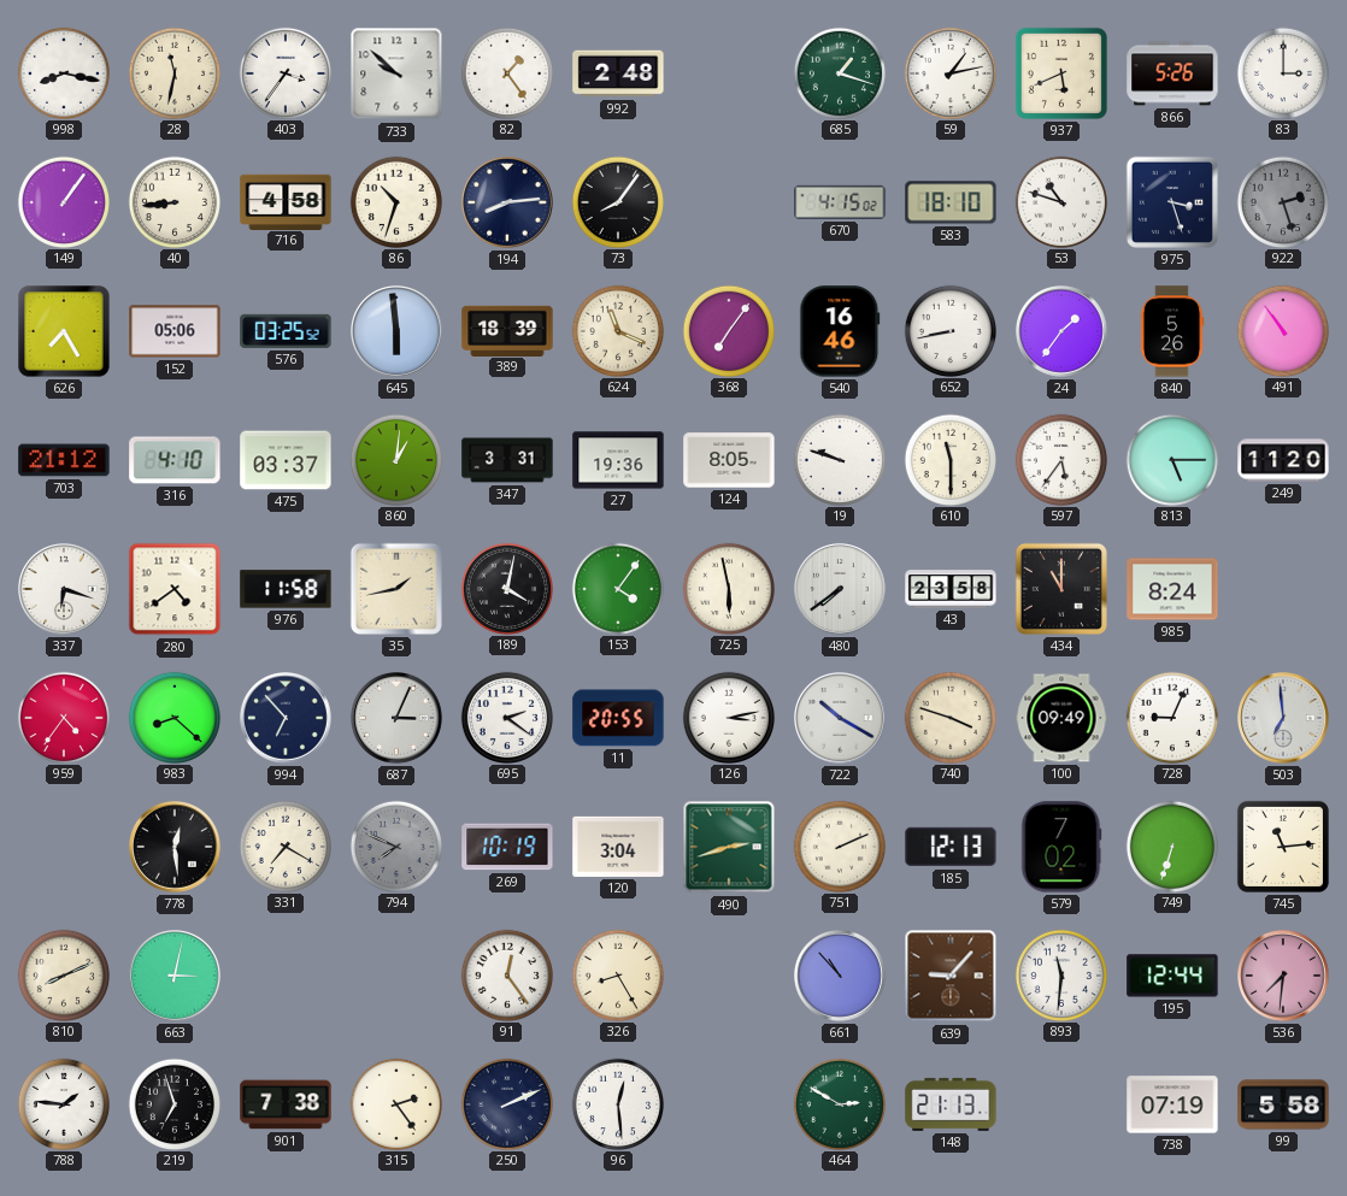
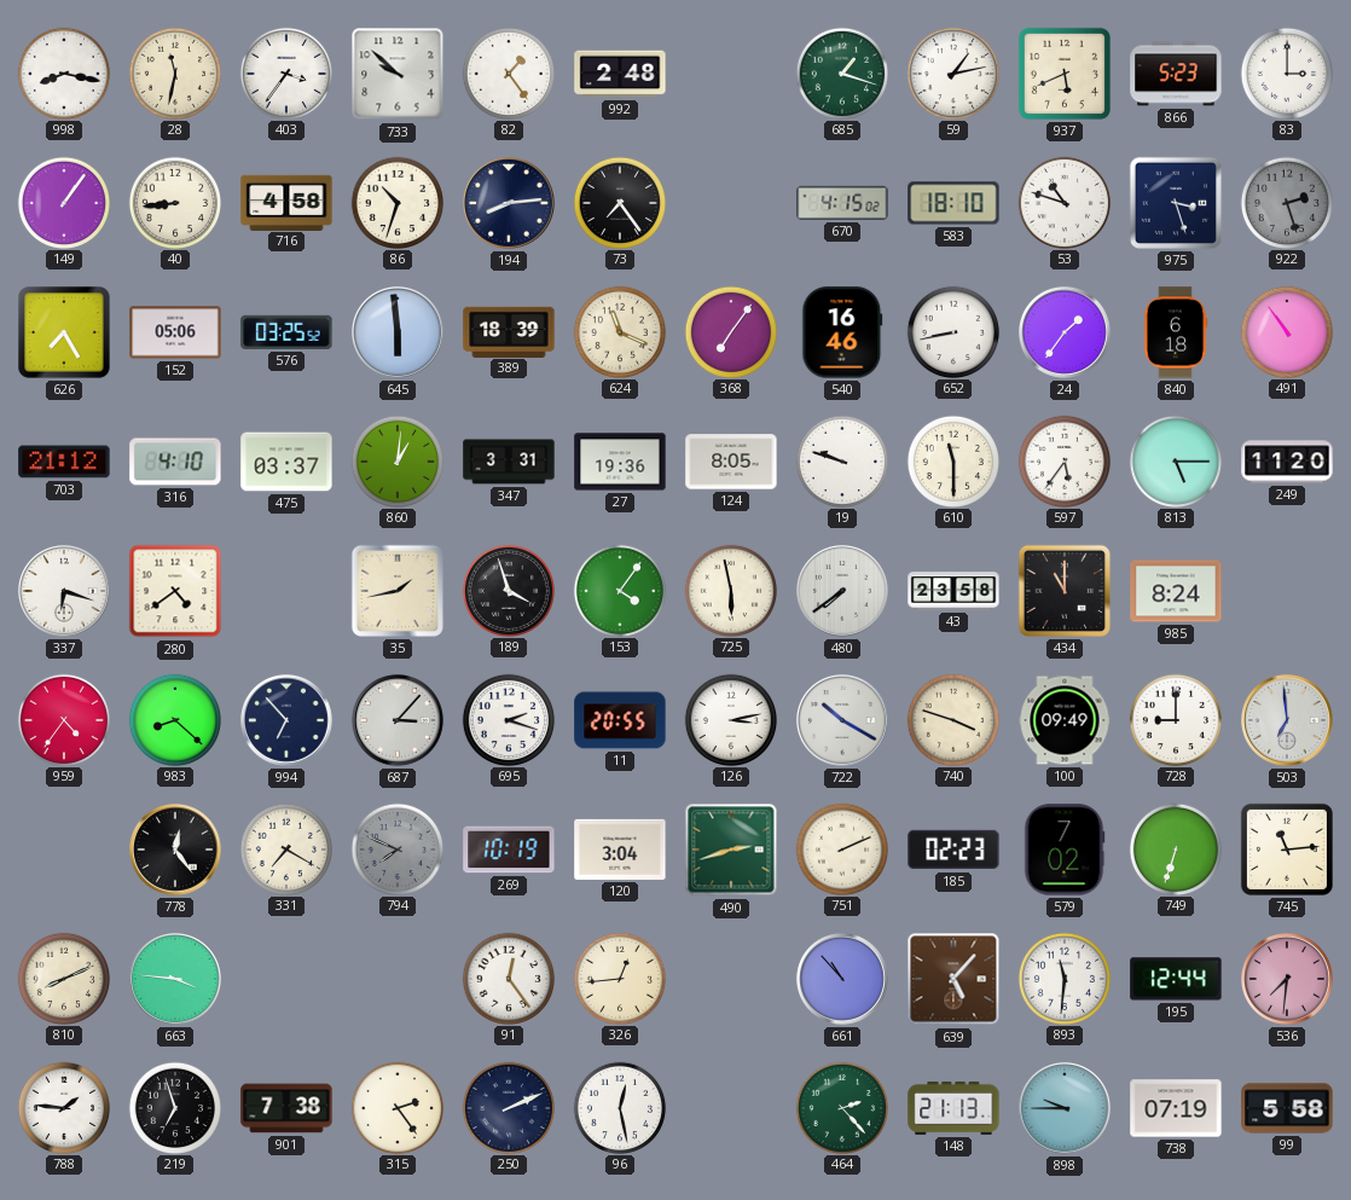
866: 5:26 -> 5:23 (1176, 74)
73: 8:06 -> 7:24 (619, 202)
840: 5:26 -> 6:18 (1176, 332)
976: 11:58 -> none (286, 589)
189: 4:02 -> 3:57 (508, 590)
687: 3:04 -> 3:07 (399, 721)
695: 2:21 -> 2:18 (508, 719)
728: 9:04 -> 9:00 (1175, 719)
778: 12:29 -> 12:24 (176, 851)
185: 12:13 -> 02:23 (953, 850)
663: 3:02 -> 3:46 (176, 980)
326: 8:25 -> 12:44 (619, 978)
639: 9:07 -> 5:07 (953, 979)
96: 12:29 -> 12:28 (619, 1107)
464: 2:50 -> 2:23 (841, 1107)
898: none -> 9:45 (1066, 1109)
